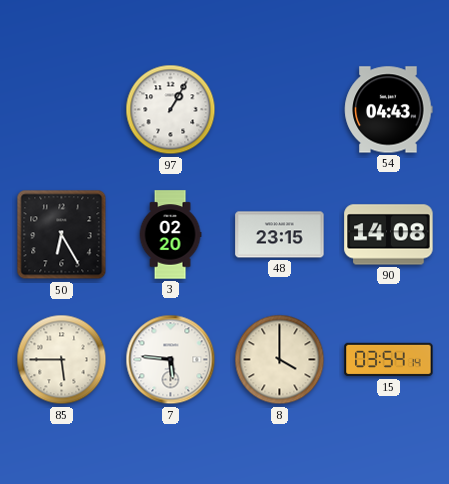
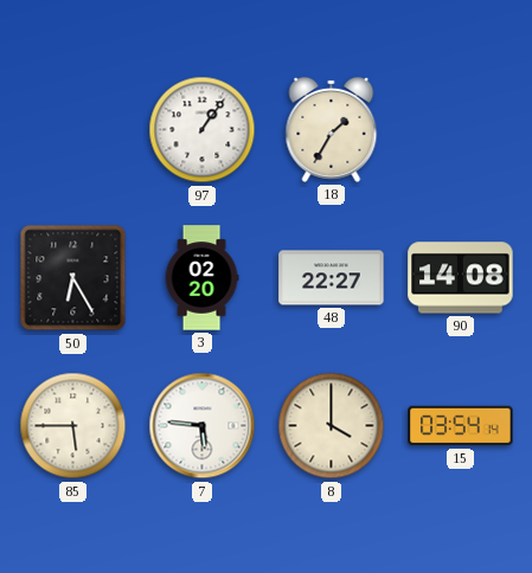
97: 1:05 -> 1:06 (203, 130)
18: none -> 1:35 (332, 129)
54: 04:43 -> none (389, 110)
48: 23:15 -> 22:27 (332, 278)
